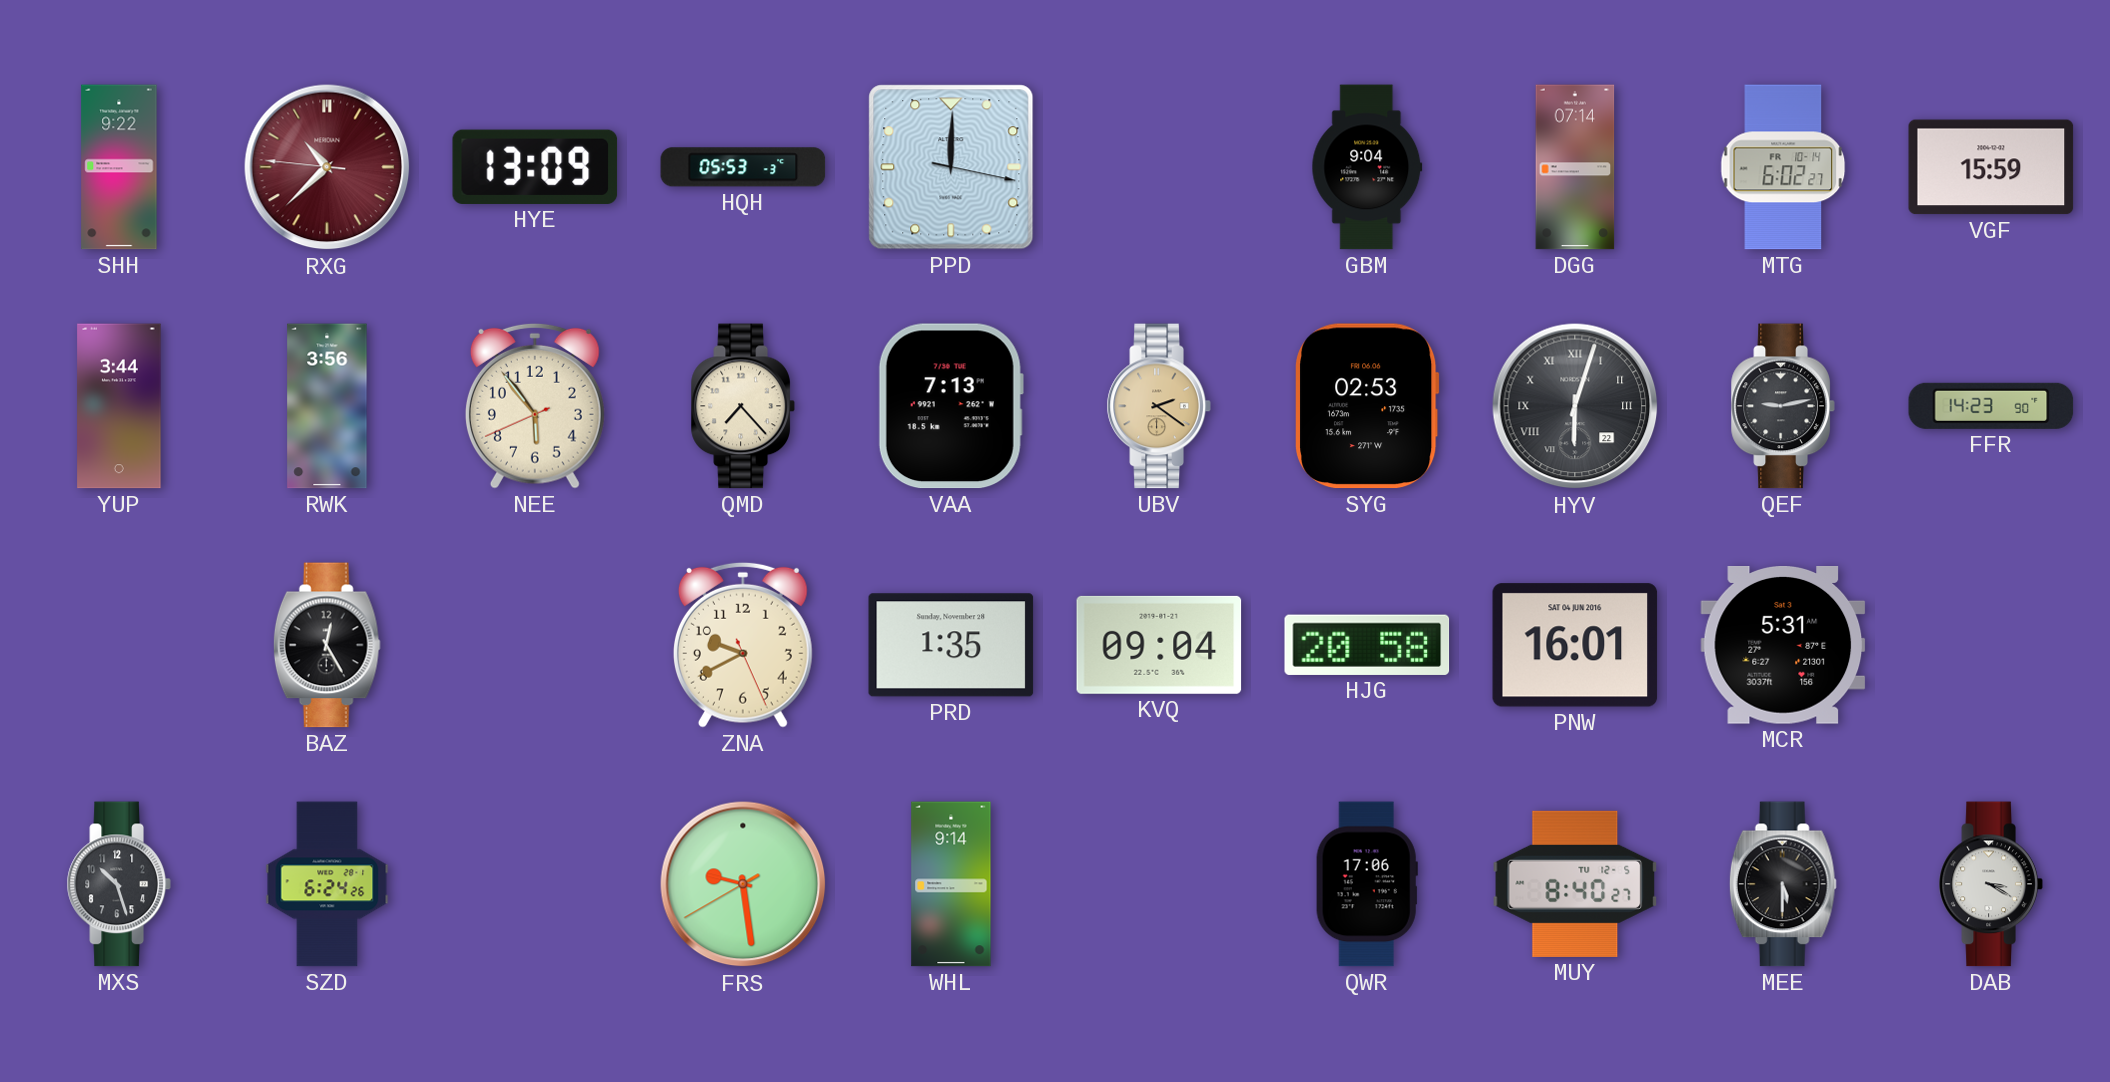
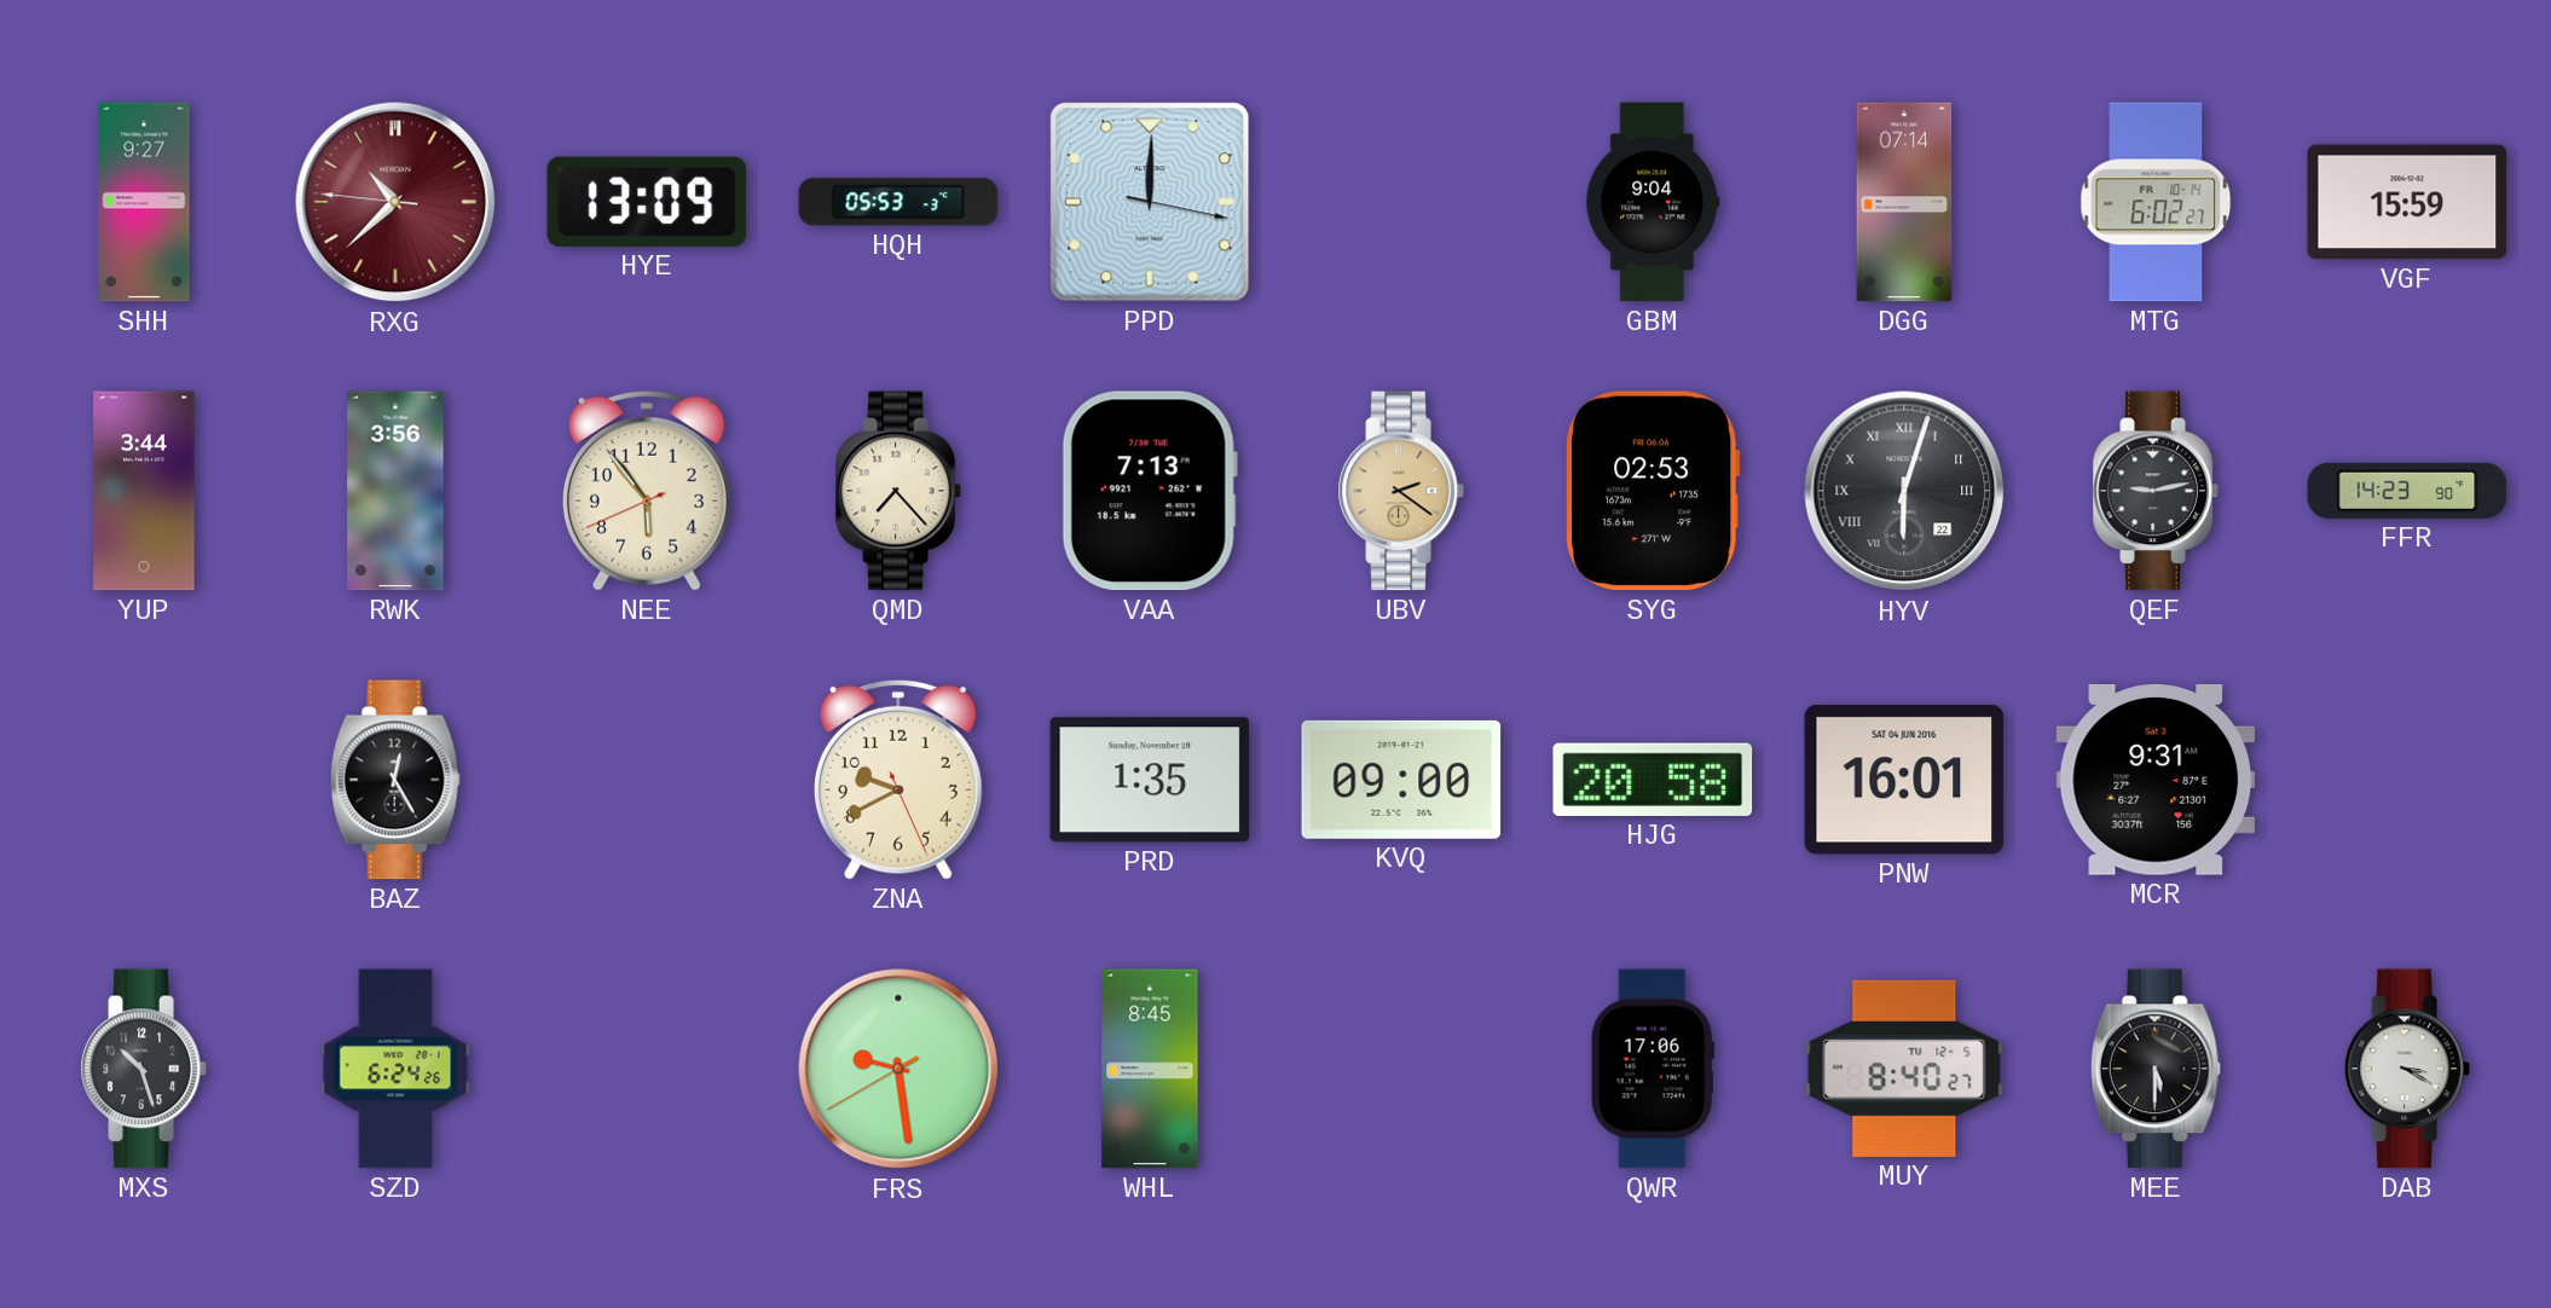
SHH: 9:22 -> 9:27 (144, 202)
KVQ: 09:04 -> 09:00 (1401, 780)
MCR: 5:31 -> 9:31 (2156, 781)
WHL: 9:14 -> 8:45 (1150, 1069)
